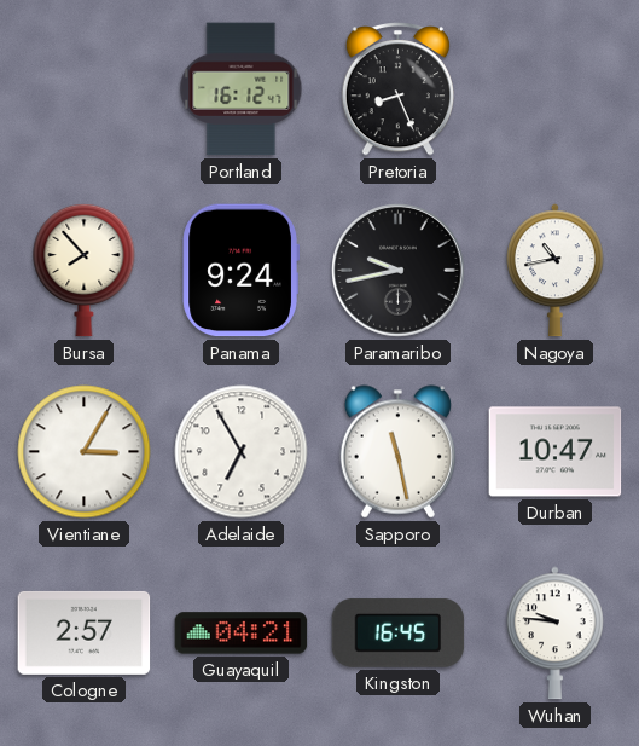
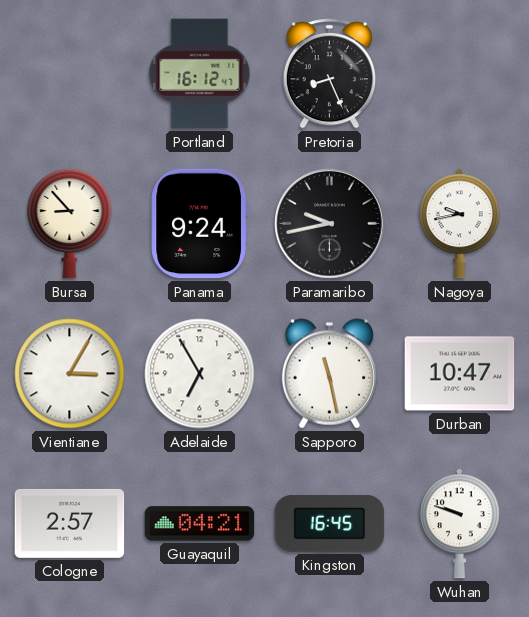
Bursa: 7:53 -> 8:53 (70, 223)
Nagoya: 10:43 -> 9:43 (460, 224)
Wuhan: 9:46 -> 9:48 (460, 524)
